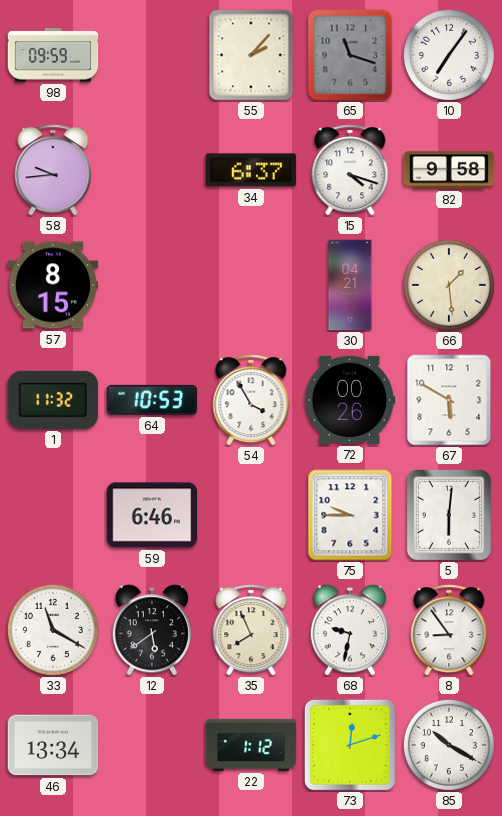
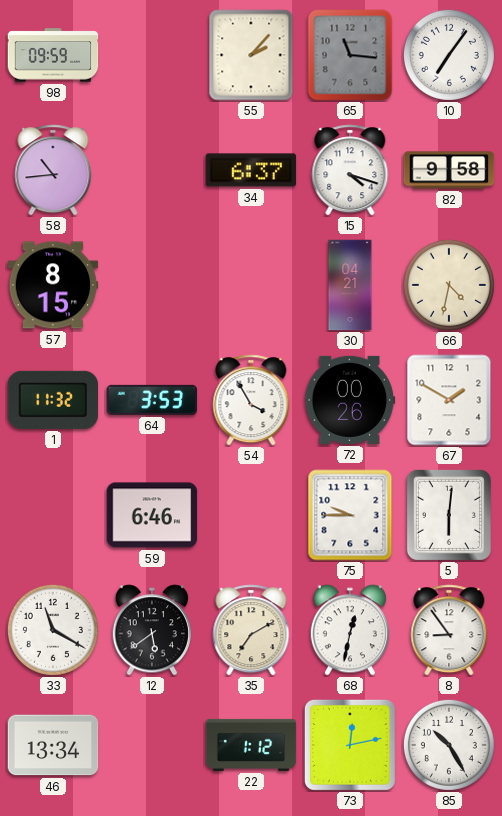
65: 11:18 -> 11:16 (350, 55)
58: 9:44 -> 10:44 (53, 170)
66: 1:29 -> 4:32 (449, 285)
64: 10:53 -> 3:53 (152, 400)
67: 5:50 -> 1:50 (449, 400)
35: 7:56 -> 7:10 (251, 630)
68: 9:32 -> 12:32 (349, 630)
73: 12:12 -> 12:13 (350, 745)
85: 10:20 -> 10:25 (449, 745)
